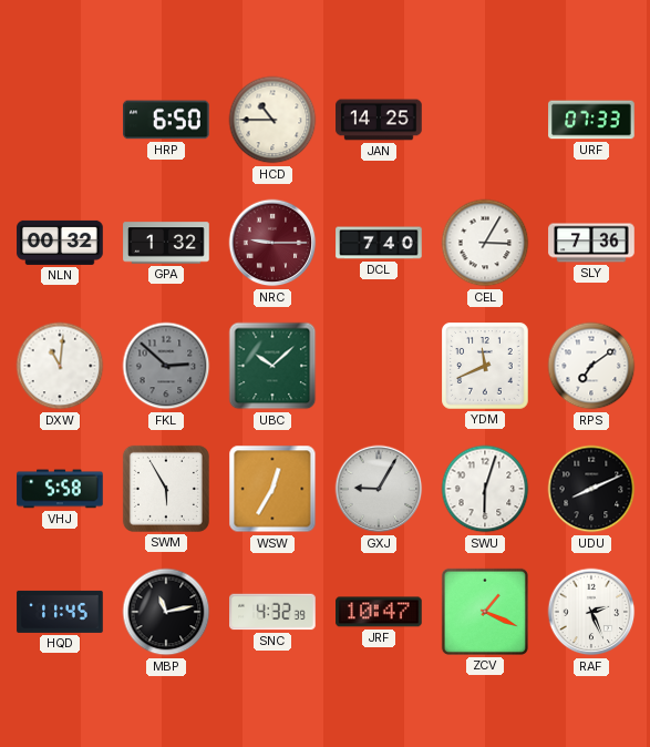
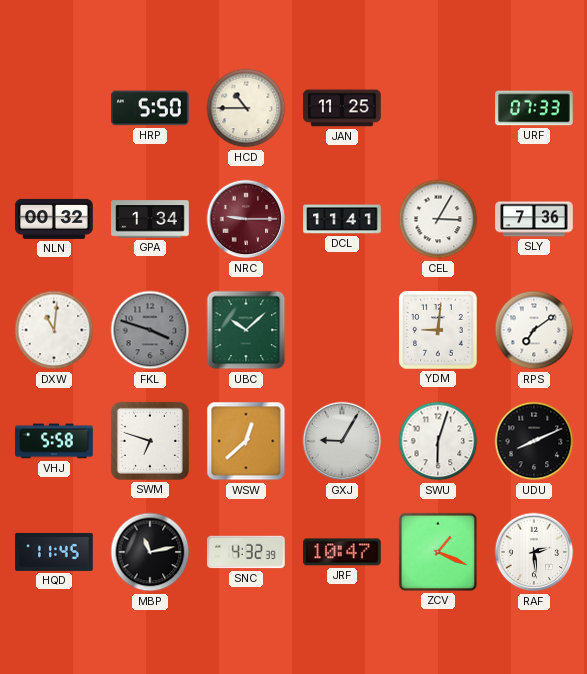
HRP: 6:50 -> 5:50 (150, 108)
JAN: 14:25 -> 11:25 (342, 108)
GPA: 1:32 -> 1:34 (150, 219)
DCL: 7:40 -> 11:41 (342, 219)
FKL: 2:52 -> 3:48 (150, 330)
YDM: 11:41 -> 9:01 (438, 330)
SWM: 5:55 -> 6:48 (150, 441)
WSW: 12:35 -> 12:38 (246, 441)
RAF: 2:26 -> 2:29 (534, 552)
